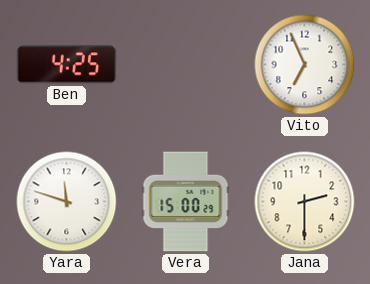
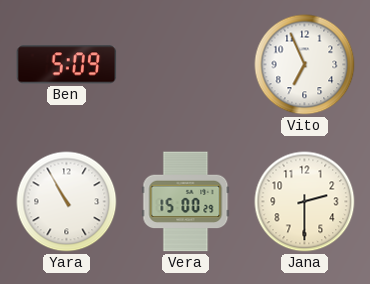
Ben: 4:25 -> 5:09 (67, 65)
Yara: 11:48 -> 10:55 (67, 202)
